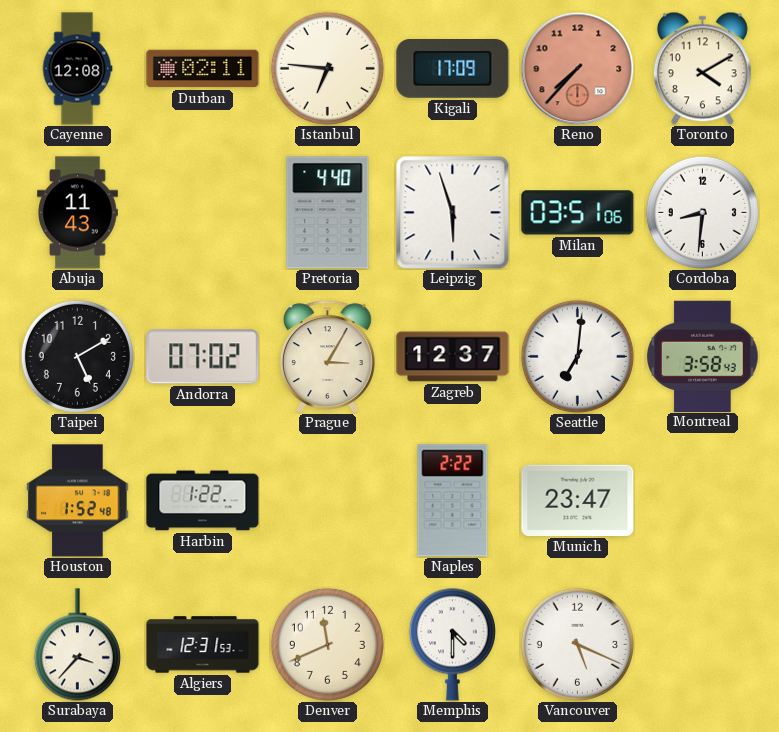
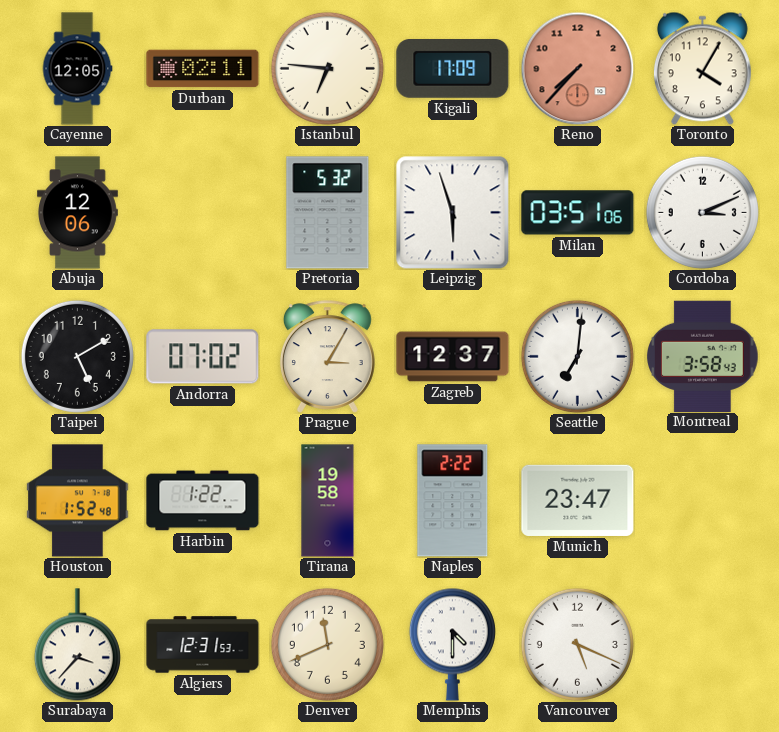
Cayenne: 12:08 -> 12:05 (77, 69)
Toronto: 4:10 -> 4:05 (702, 68)
Abuja: 11:43 -> 12:06 (78, 213)
Pretoria: 4:40 -> 5:32 (328, 213)
Cordoba: 8:31 -> 3:11 (702, 212)
Tirana: none -> 19:58 (328, 501)
